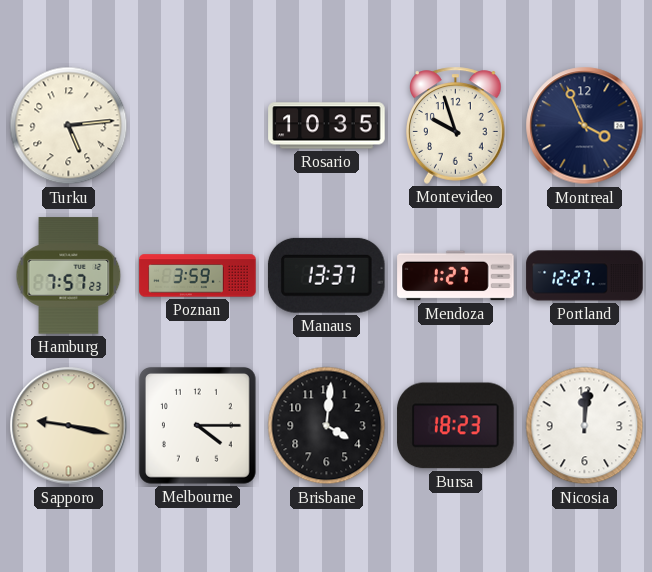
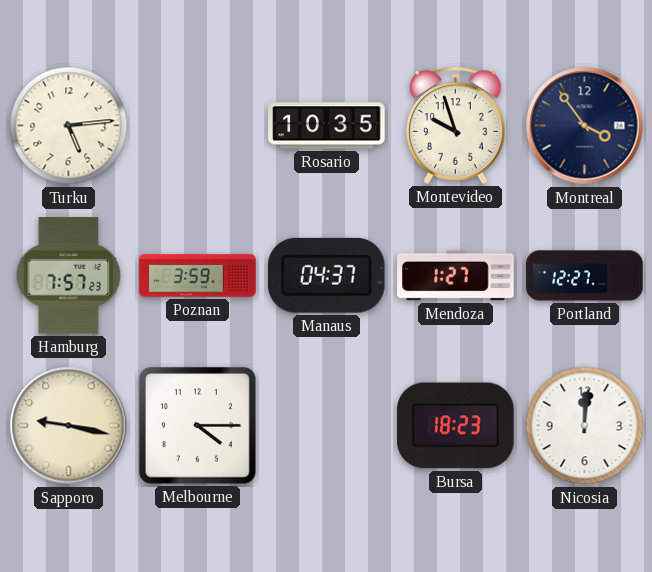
Montreal: 3:56 -> 3:54 (585, 126)
Manaus: 13:37 -> 04:37 (326, 275)
Brisbane: 4:01 -> none (327, 426)
